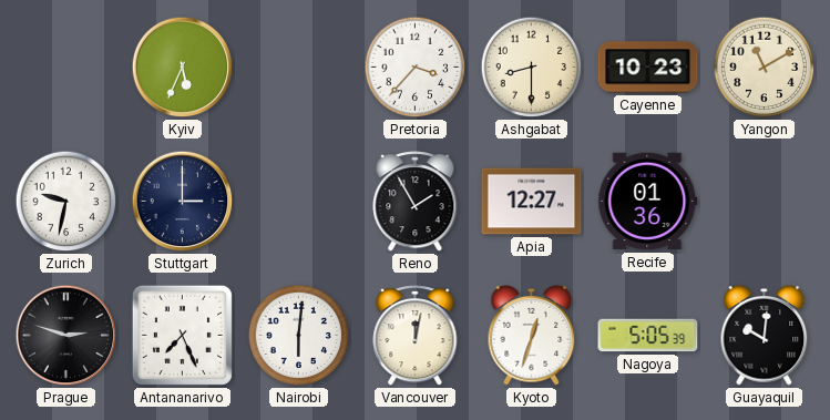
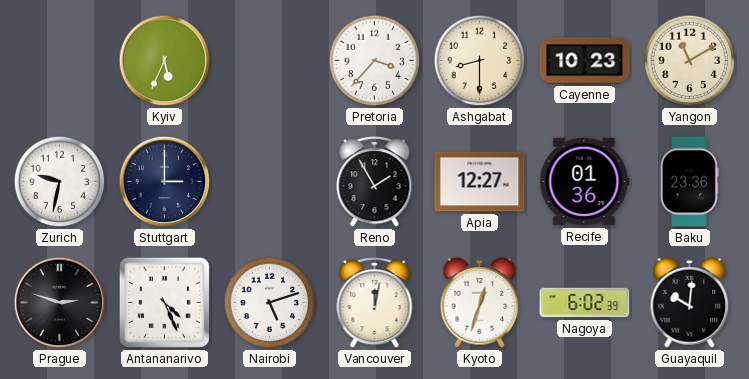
Baku: none -> 23:36 (689, 182)
Antananarivo: 7:26 -> 4:26 (164, 302)
Nairobi: 6:01 -> 5:12 (270, 303)
Nagoya: 5:05 -> 6:02 (585, 303)
